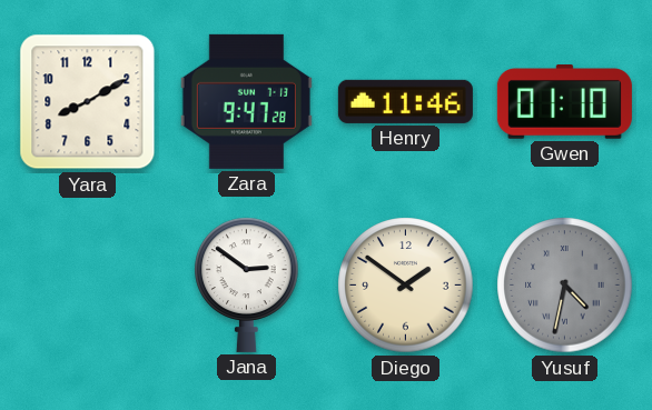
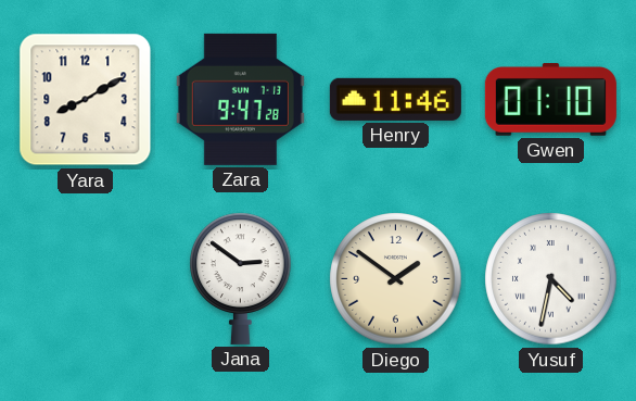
Yusuf dial: grey -> white (551, 279)
